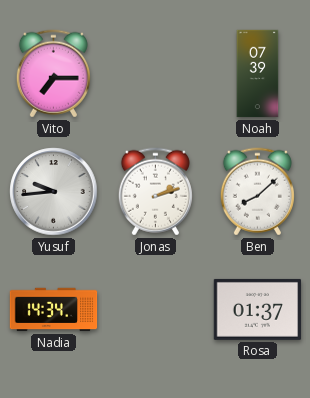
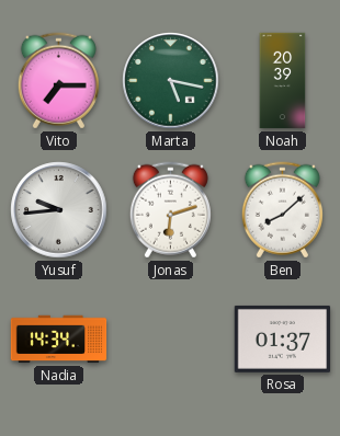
Marta: none -> 5:17 (171, 81)
Noah: 07:39 -> 20:39 (283, 81)
Jonas: 2:12 -> 6:12 (170, 210)
